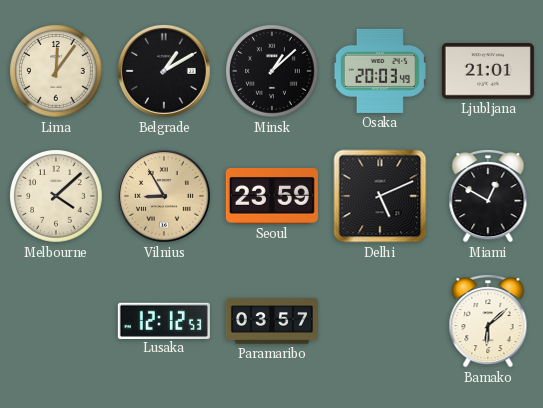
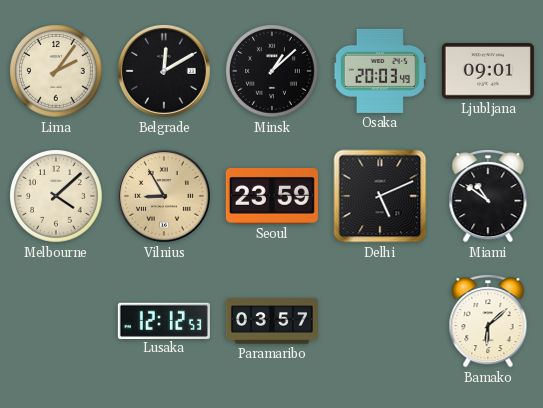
Lima: 12:06 -> 2:06 (57, 72)
Belgrade: 1:10 -> 12:10 (164, 71)
Ljubljana: 21:01 -> 09:01 (488, 71)
Miami: 12:50 -> 10:51 (488, 197)
